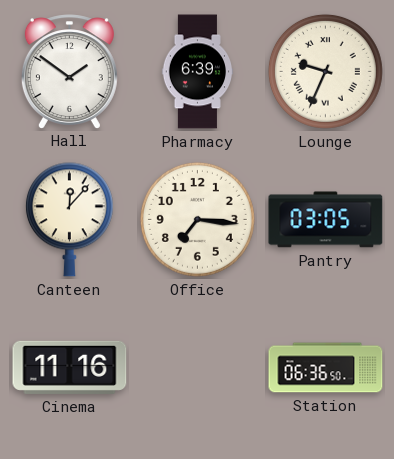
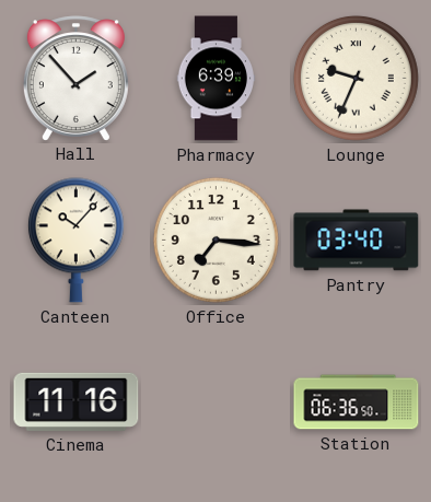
Hall: 1:51 -> 1:53 (75, 78)
Canteen: 12:07 -> 10:07 (75, 241)
Pantry: 03:05 -> 03:40 (357, 241)
